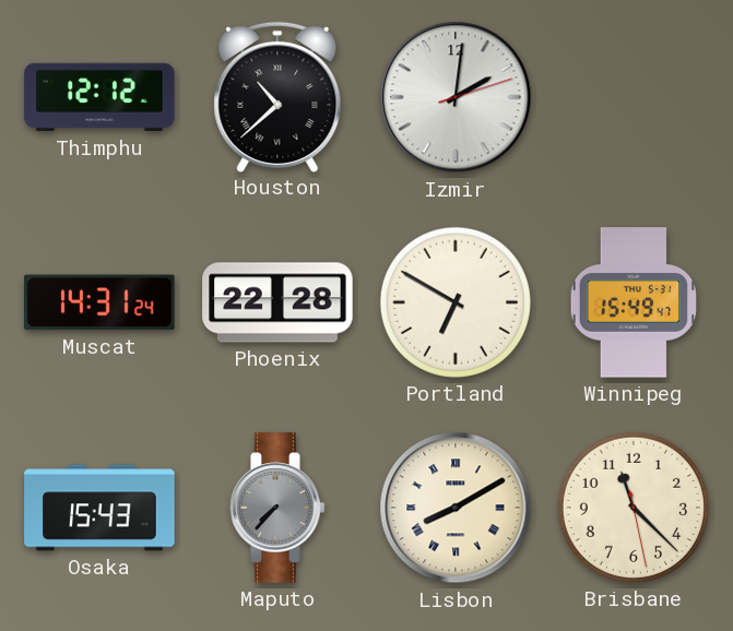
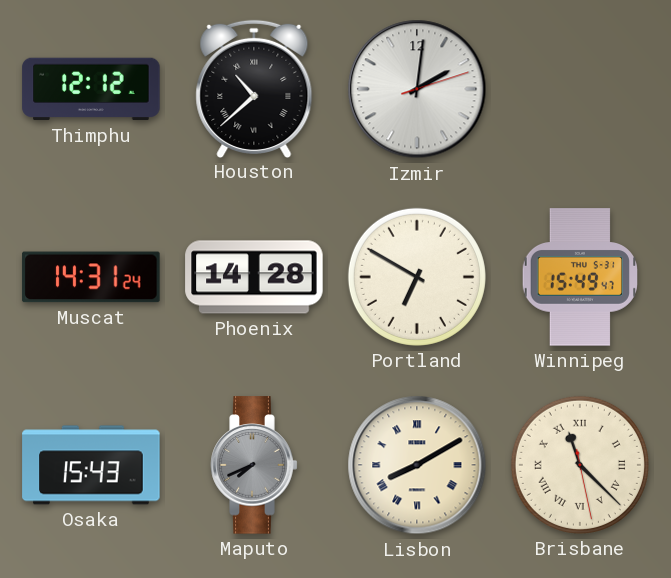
Phoenix: 22:28 -> 14:28 (254, 277)
Maputo: 7:37 -> 7:41 (254, 465)
Brisbane numerals: Arabic -> Roman (580, 465)
